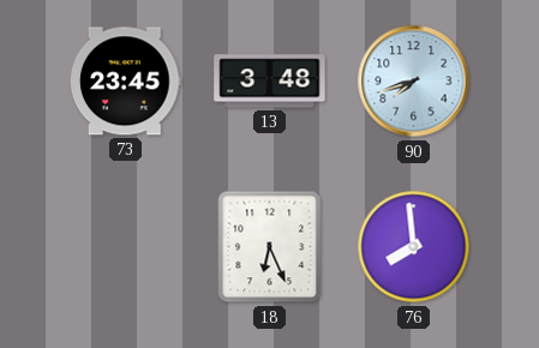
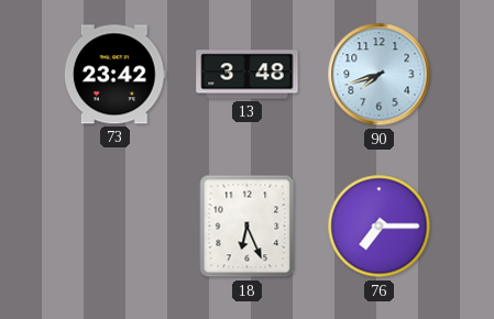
73: 23:45 -> 23:42 (114, 75)
76: 7:59 -> 7:15 (380, 227)
